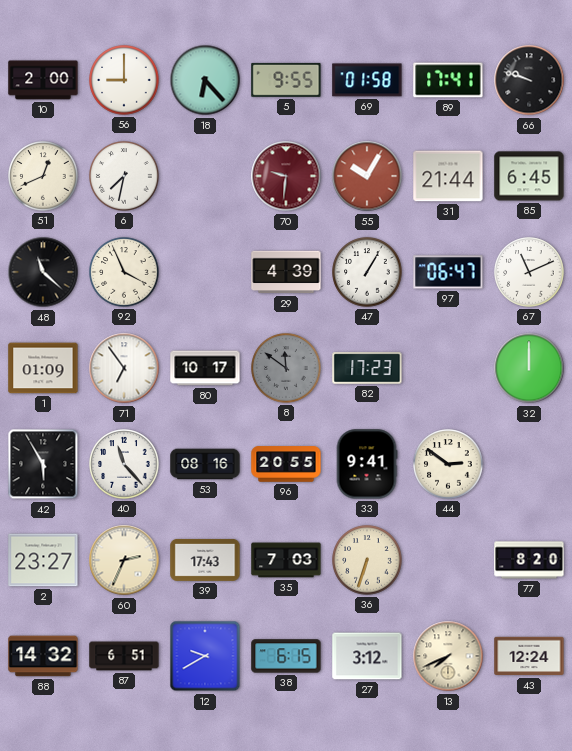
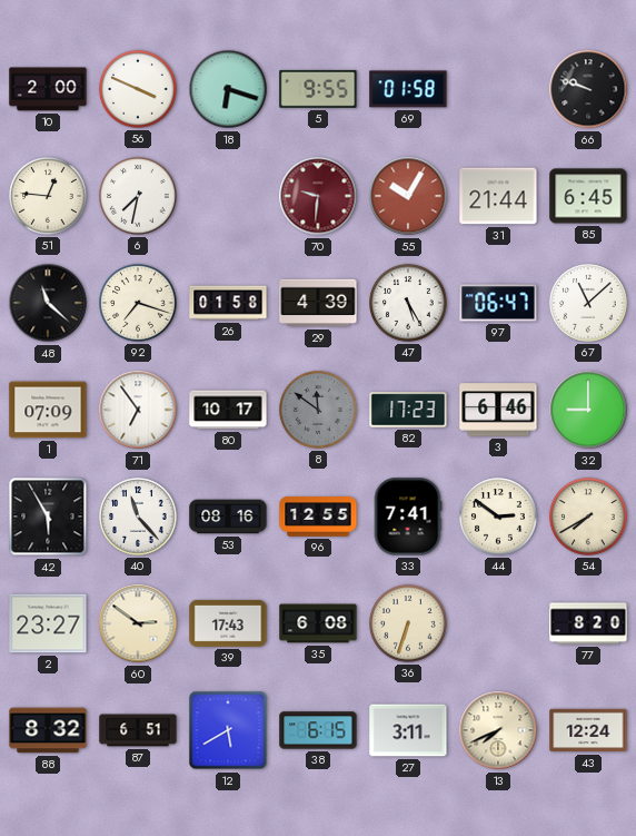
56: 9:00 -> 3:49 (138, 89)
18: 6:23 -> 6:18 (228, 89)
89: 17:41 -> none (448, 80)
51: 12:41 -> 12:46 (48, 196)
92: 3:56 -> 7:18 (138, 303)
26: none -> 01:58 (228, 303)
47: 1:05 -> 5:25 (408, 303)
67: 11:11 -> 11:08 (588, 303)
1: 01:09 -> 07:09 (48, 410)
3: none -> 6:46 (498, 410)
32: 12:00 -> 9:00 (588, 410)
96: 20:55 -> 12:55 (318, 517)
33: 9:41 -> 7:41 (408, 517)
54: none -> 7:40 (588, 517)
60: 2:34 -> 2:51 (138, 623)
35: 7:03 -> 6:08 (318, 623)
88: 14:32 -> 8:32 (48, 730)
12: 9:40 -> 5:40 (228, 730)
27: 3:12 -> 3:11 (408, 730)
